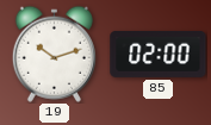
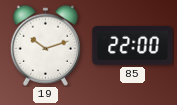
85: 02:00 -> 22:00 (133, 45)
